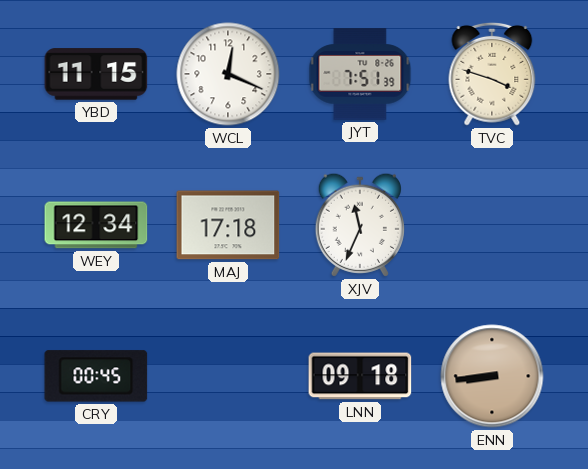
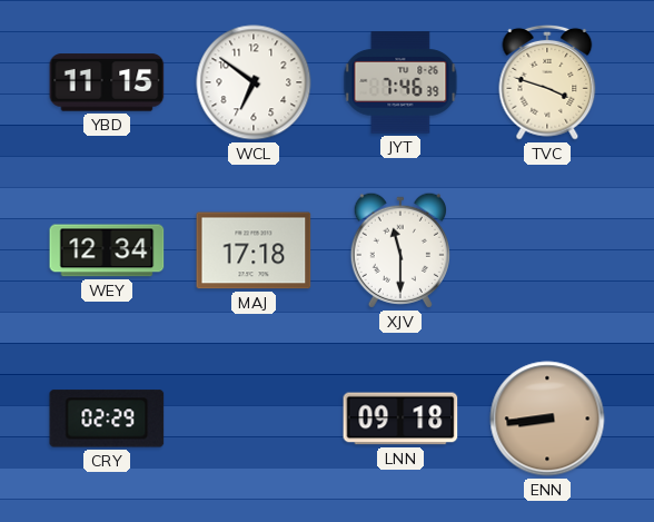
WCL: 12:19 -> 6:51 (254, 82)
JYT: 7:51 -> 7:46 (400, 82)
XJV: 11:34 -> 11:30 (400, 250)
CRY: 00:45 -> 02:29 (107, 418)
